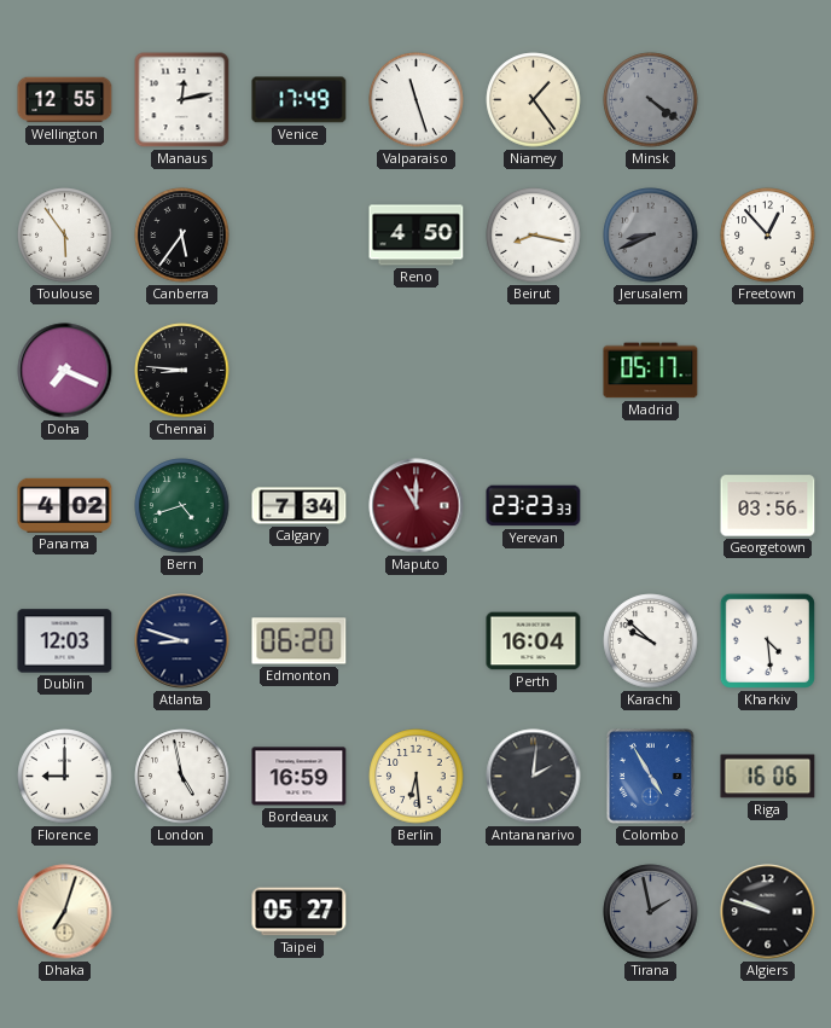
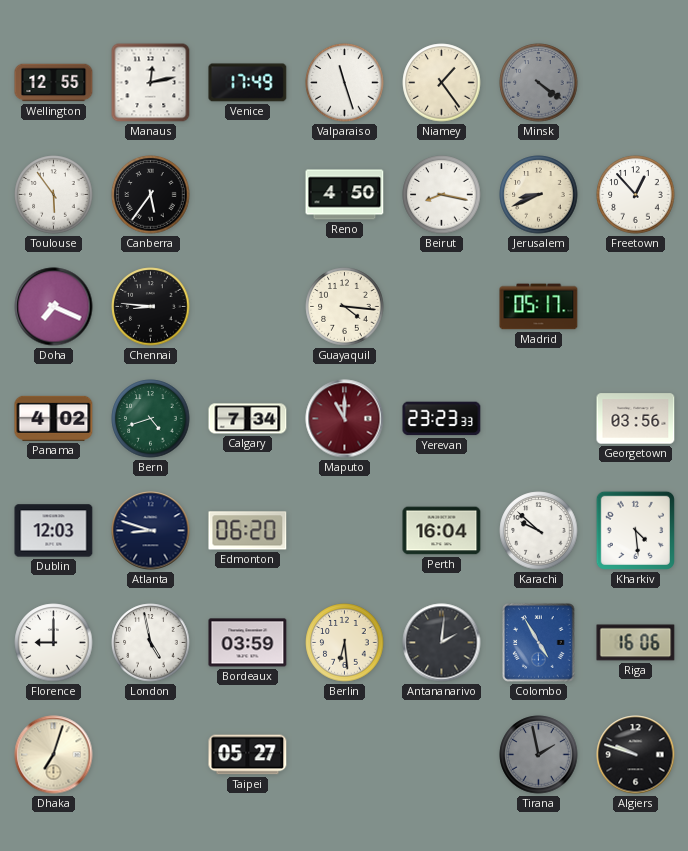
Jerusalem dial: grey -> cream (539, 195)
Guayaquil: none -> 4:16 (345, 307)
Bordeaux: 16:59 -> 03:59 (248, 643)
